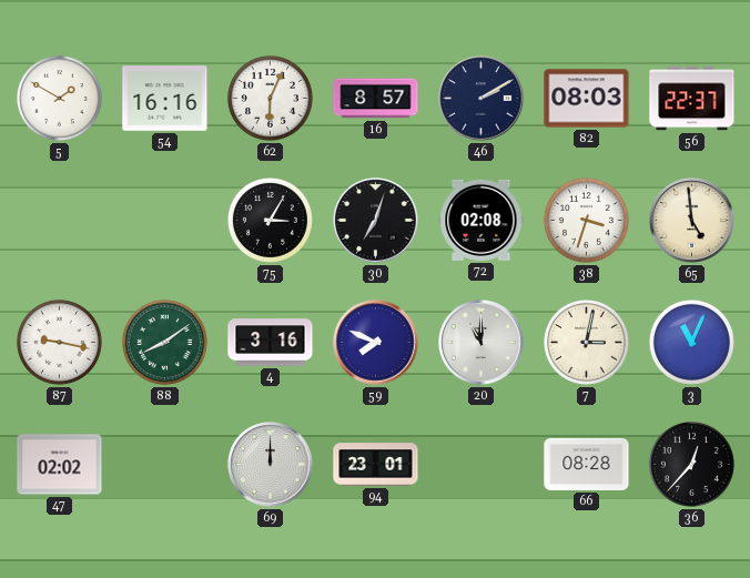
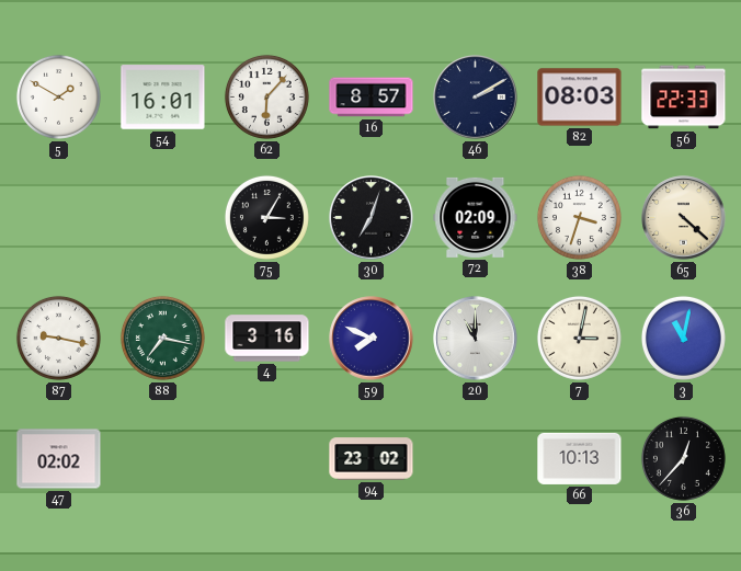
54: 16:16 -> 16:01 (163, 98)
62: 6:04 -> 6:07 (266, 96)
56: 22:37 -> 22:33 (684, 98)
72: 02:08 -> 02:09 (476, 217)
65: 4:59 -> 4:22 (684, 218)
88: 8:09 -> 7:17 (162, 338)
3: 11:04 -> 11:02 (683, 338)
69: 12:00 -> none (271, 465)
94: 23:01 -> 23:02 (372, 459)
66: 08:28 -> 10:13 (580, 458)
